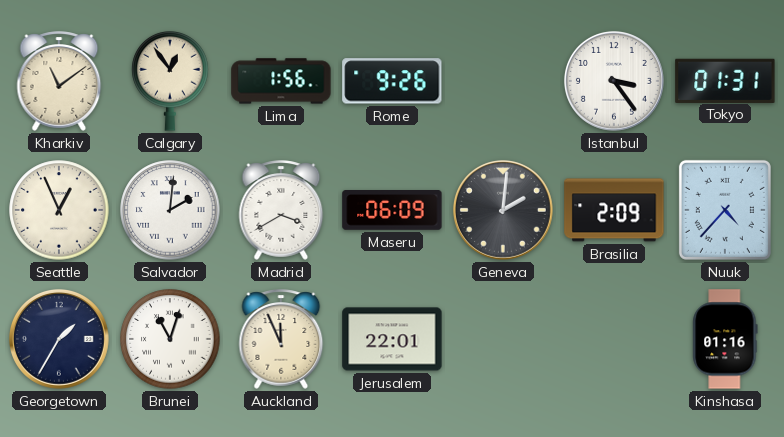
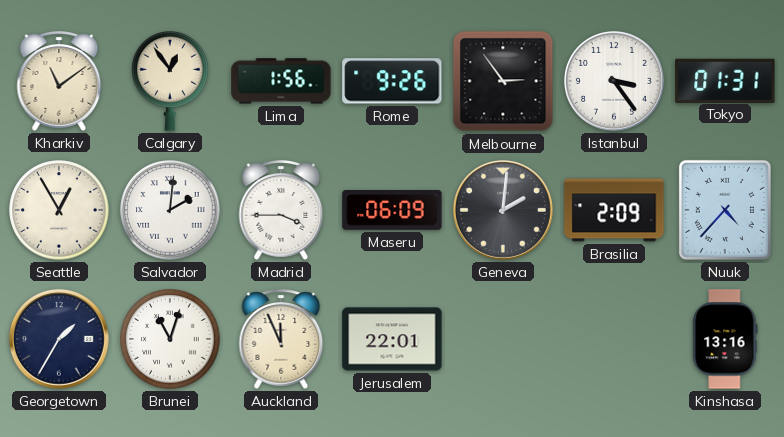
Melbourne: none -> 2:54 (503, 81)
Seattle: 12:56 -> 12:55 (59, 210)
Madrid: 3:40 -> 3:45 (281, 210)
Kinshasa: 01:16 -> 13:16 (725, 339)
